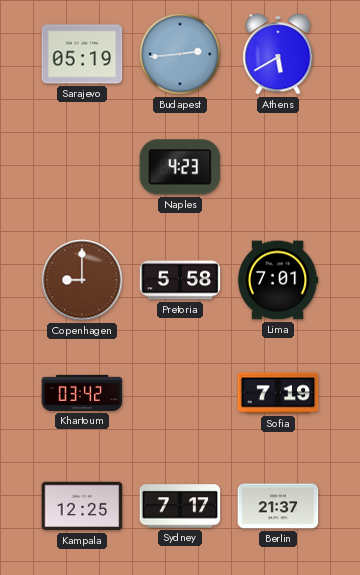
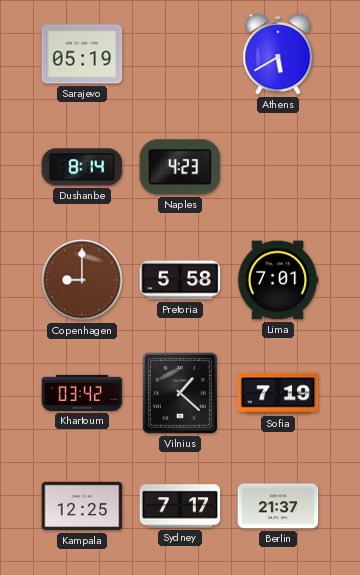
Budapest: 2:44 -> none (180, 54)
Dushanbe: none -> 8:14 (82, 167)
Vilnius: none -> 1:22 (180, 393)
